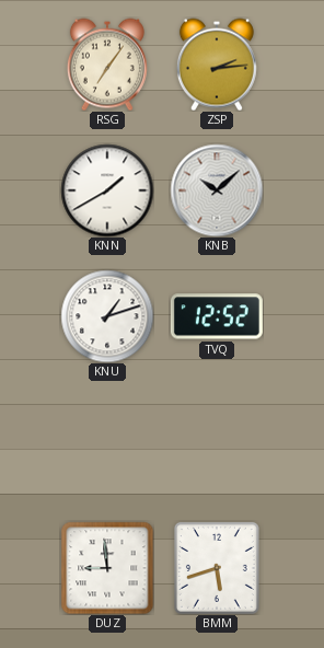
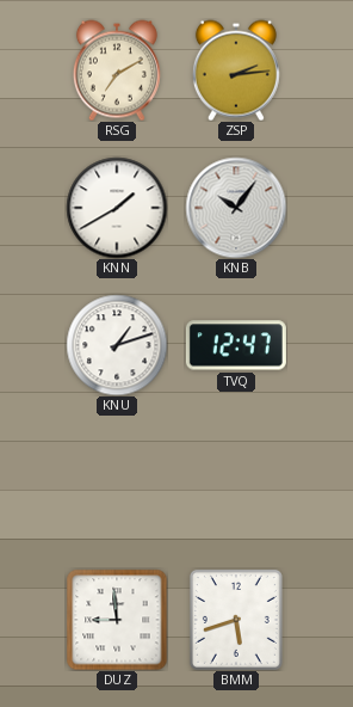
RSG: 7:06 -> 7:10 (117, 70)
KNB: 10:08 -> 10:06 (236, 208)
TVQ: 12:52 -> 12:47 (236, 345)
